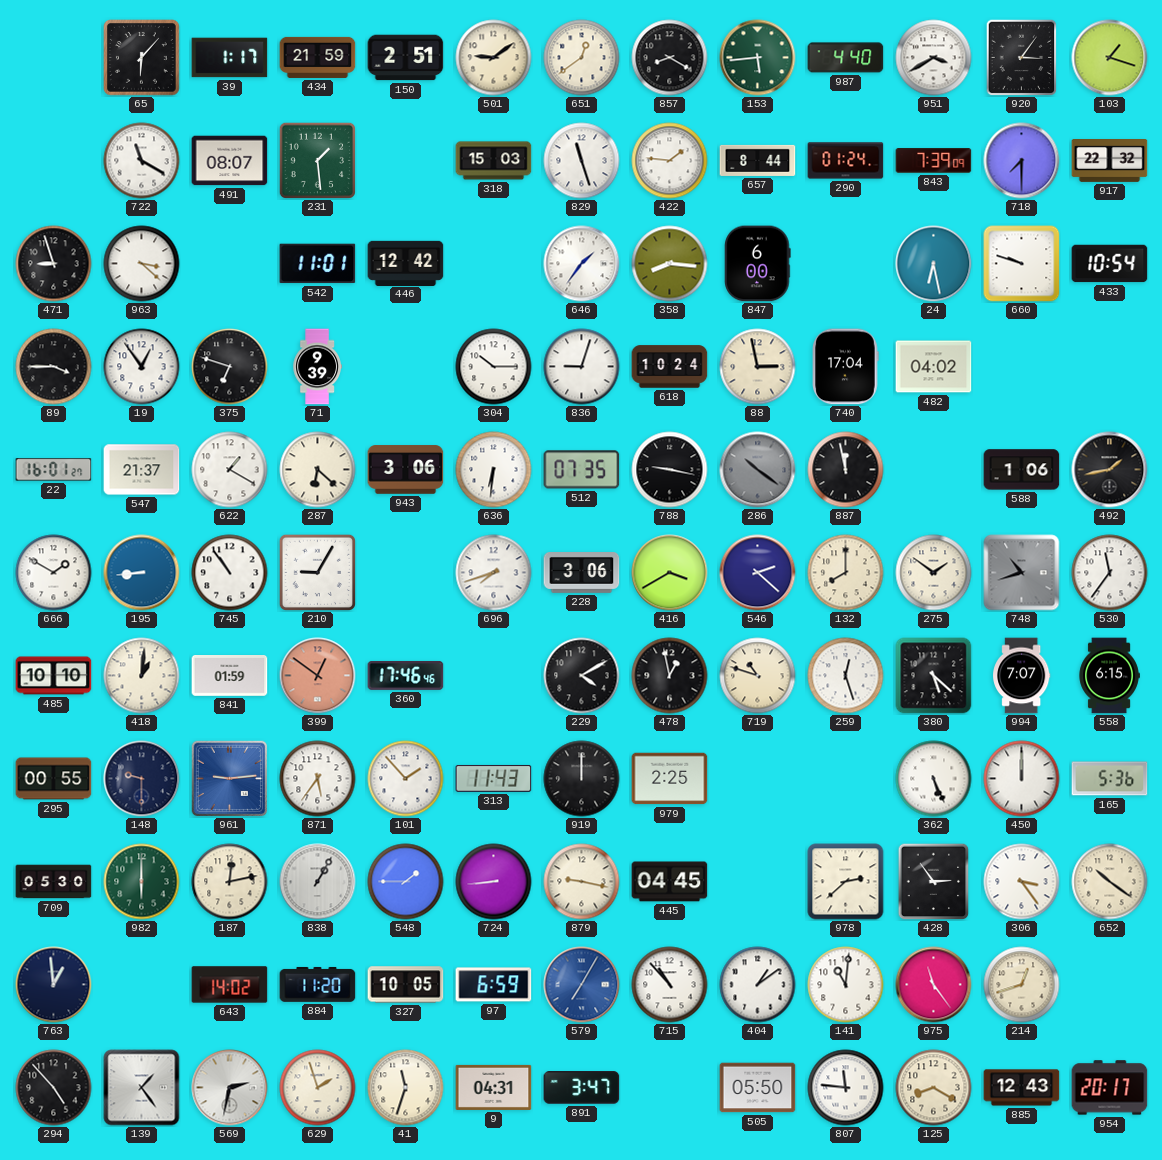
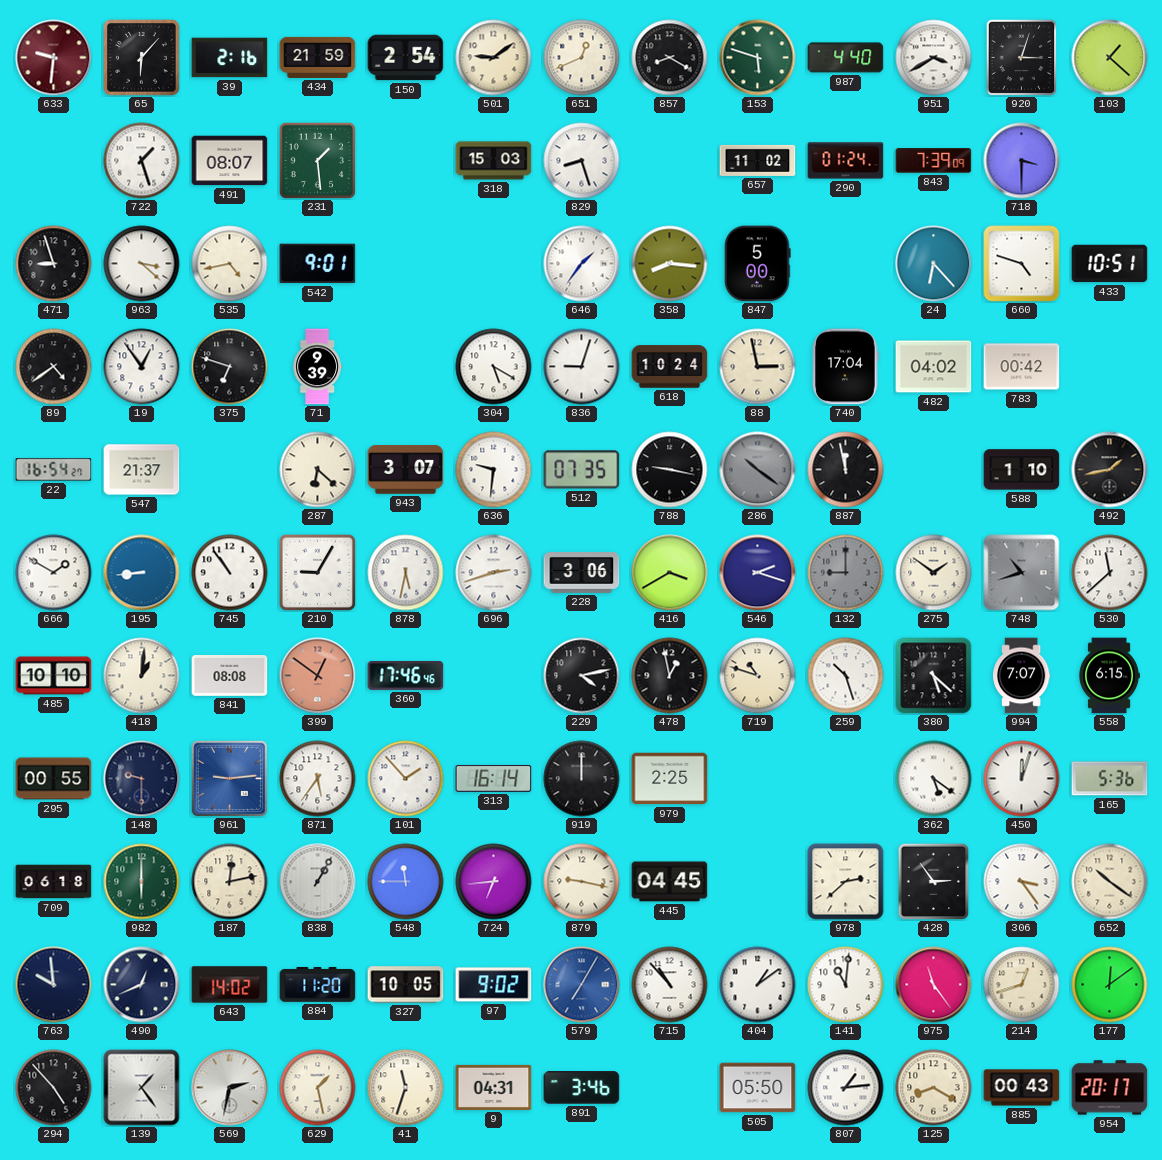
633: none -> 9:31 (54, 58)
39: 1:17 -> 2:16 (230, 58)
150: 2:51 -> 2:54 (406, 58)
651: 12:39 -> 12:41 (582, 58)
153: 5:44 -> 5:48 (758, 58)
920: 3:06 -> 3:03 (1022, 57)
103: 1:18 -> 1:22 (1110, 58)
722: 11:20 -> 1:27 (142, 161)
829: 11:27 -> 8:27 (582, 161)
422: 1:46 -> none (670, 161)
657: 8:44 -> 11:02 (758, 160)
718: 7:30 -> 3:30 (1022, 161)
917: 22:32 -> none (1110, 161)
535: none -> 4:43 (230, 264)
542: 11:01 -> 9:01 (318, 264)
446: 12:42 -> none (406, 263)
847: 6:00 -> 5:00 (758, 264)
24: 6:28 -> 6:23 (934, 264)
660: 9:48 -> 4:48 (1022, 264)
433: 10:54 -> 10:51 (1110, 264)
89: 3:45 -> 4:39 (54, 367)
304: 10:15 -> 5:20 (494, 367)
783: none -> 00:42 (1022, 367)
22: 16:01 -> 16:54 (54, 470)
622: 1:20 -> none (230, 470)
943: 3:06 -> 3:07 (406, 470)
636: 6:31 -> 9:31 (494, 470)
588: 1:06 -> 1:10 (1022, 470)
878: none -> 5:32 (406, 573)
696: 7:42 -> 2:42 (494, 573)
546: 2:22 -> 2:18 (758, 573)
132: 8:00 -> 9:00 (846, 573)
132 dial: cream -> grey (846, 573)
530: 11:36 -> 11:38 (1110, 573)
841: 01:59 -> 08:08 (230, 676)
229: 4:10 -> 4:13 (582, 676)
259: 12:27 -> 10:27 (846, 676)
313: 11:43 -> 16:14 (494, 778)
362: 5:26 -> 5:21 (934, 779)
450: 12:00 -> 12:03 (1022, 779)
709: 05:30 -> 06:18 (54, 882)
548: 1:45 -> 11:45 (406, 882)
724: 8:44 -> 6:44 (494, 882)
763: 12:59 -> 9:59 (54, 985)
490: none -> 12:41 (142, 985)
97: 6:59 -> 9:02 (494, 985)
177: none -> 12:09 (1110, 985)
629: 1:57 -> 1:28 (318, 1088)
891: 3:47 -> 3:46 (582, 1088)
807: 11:46 -> 1:14 (846, 1088)
885: 12:43 -> 00:43 (1022, 1088)
